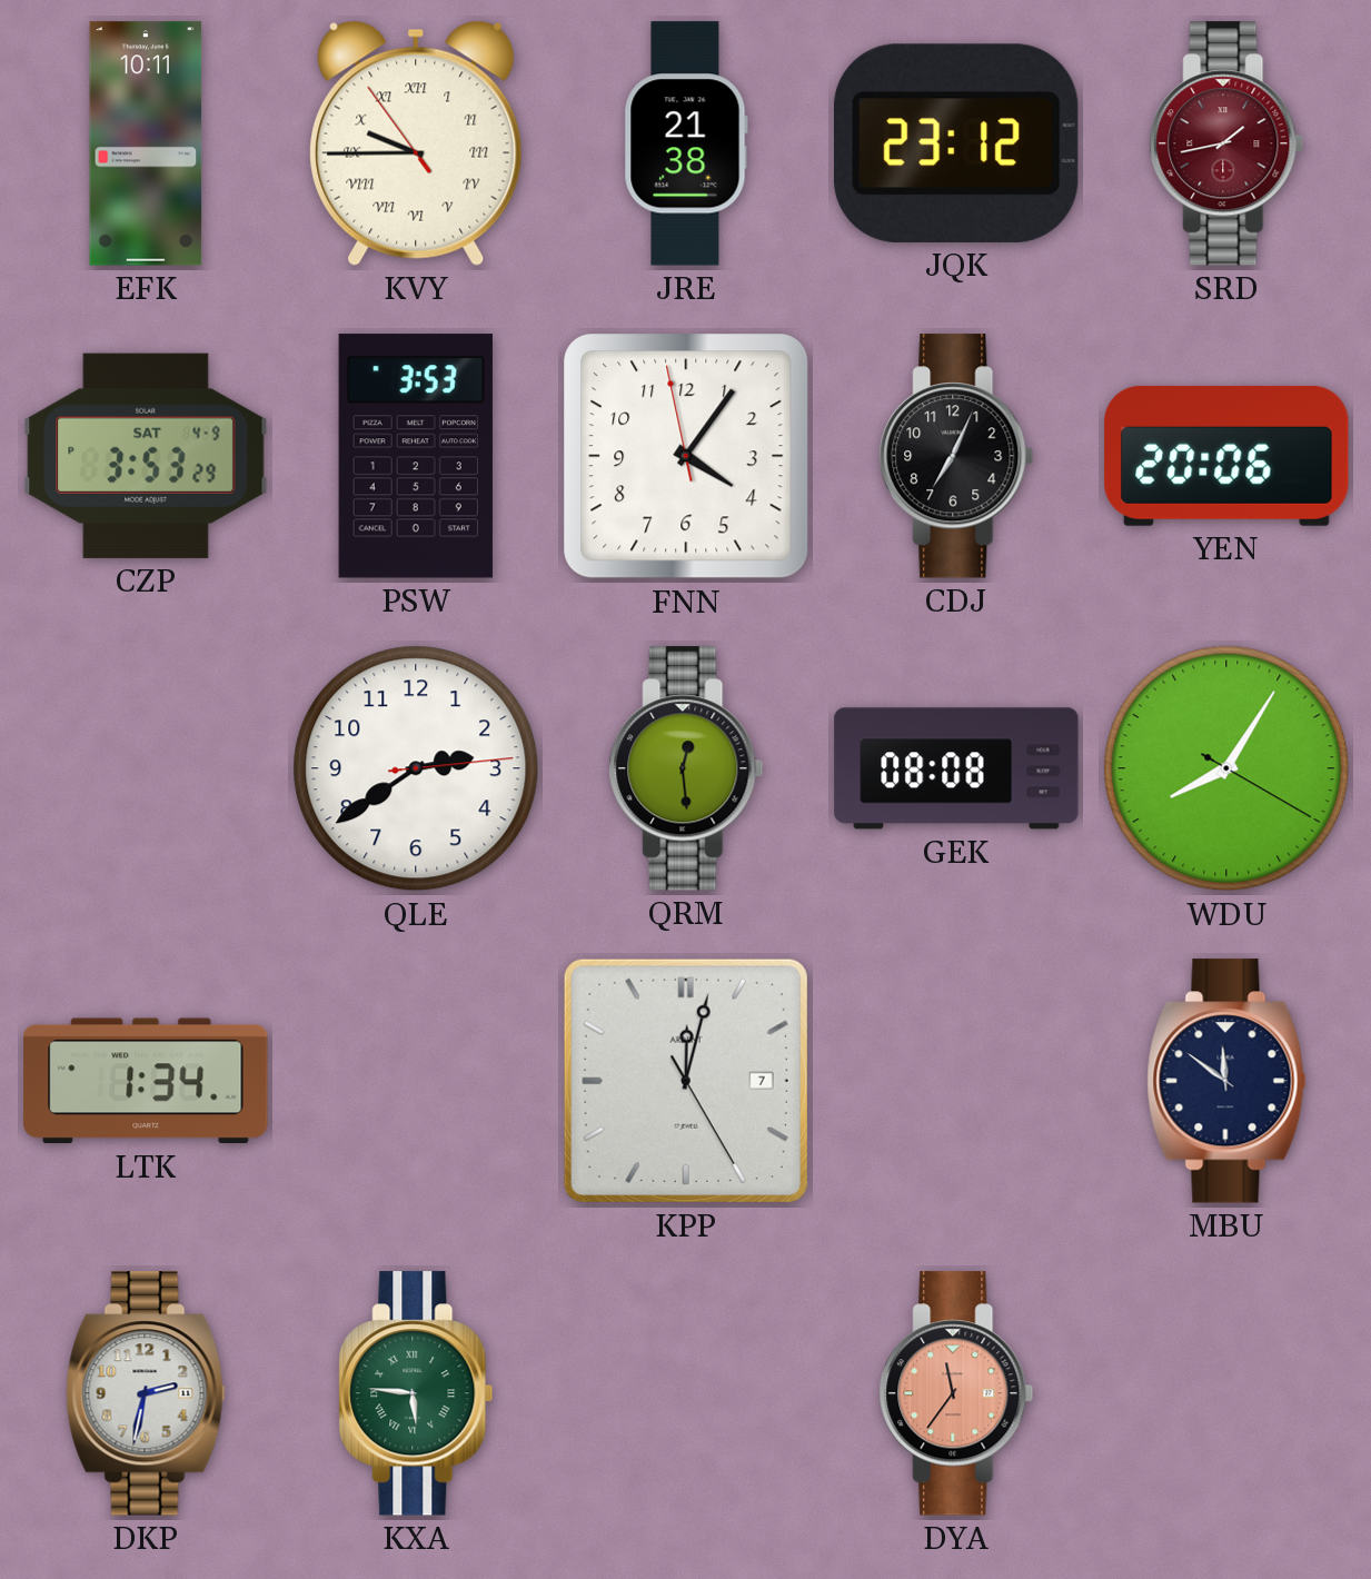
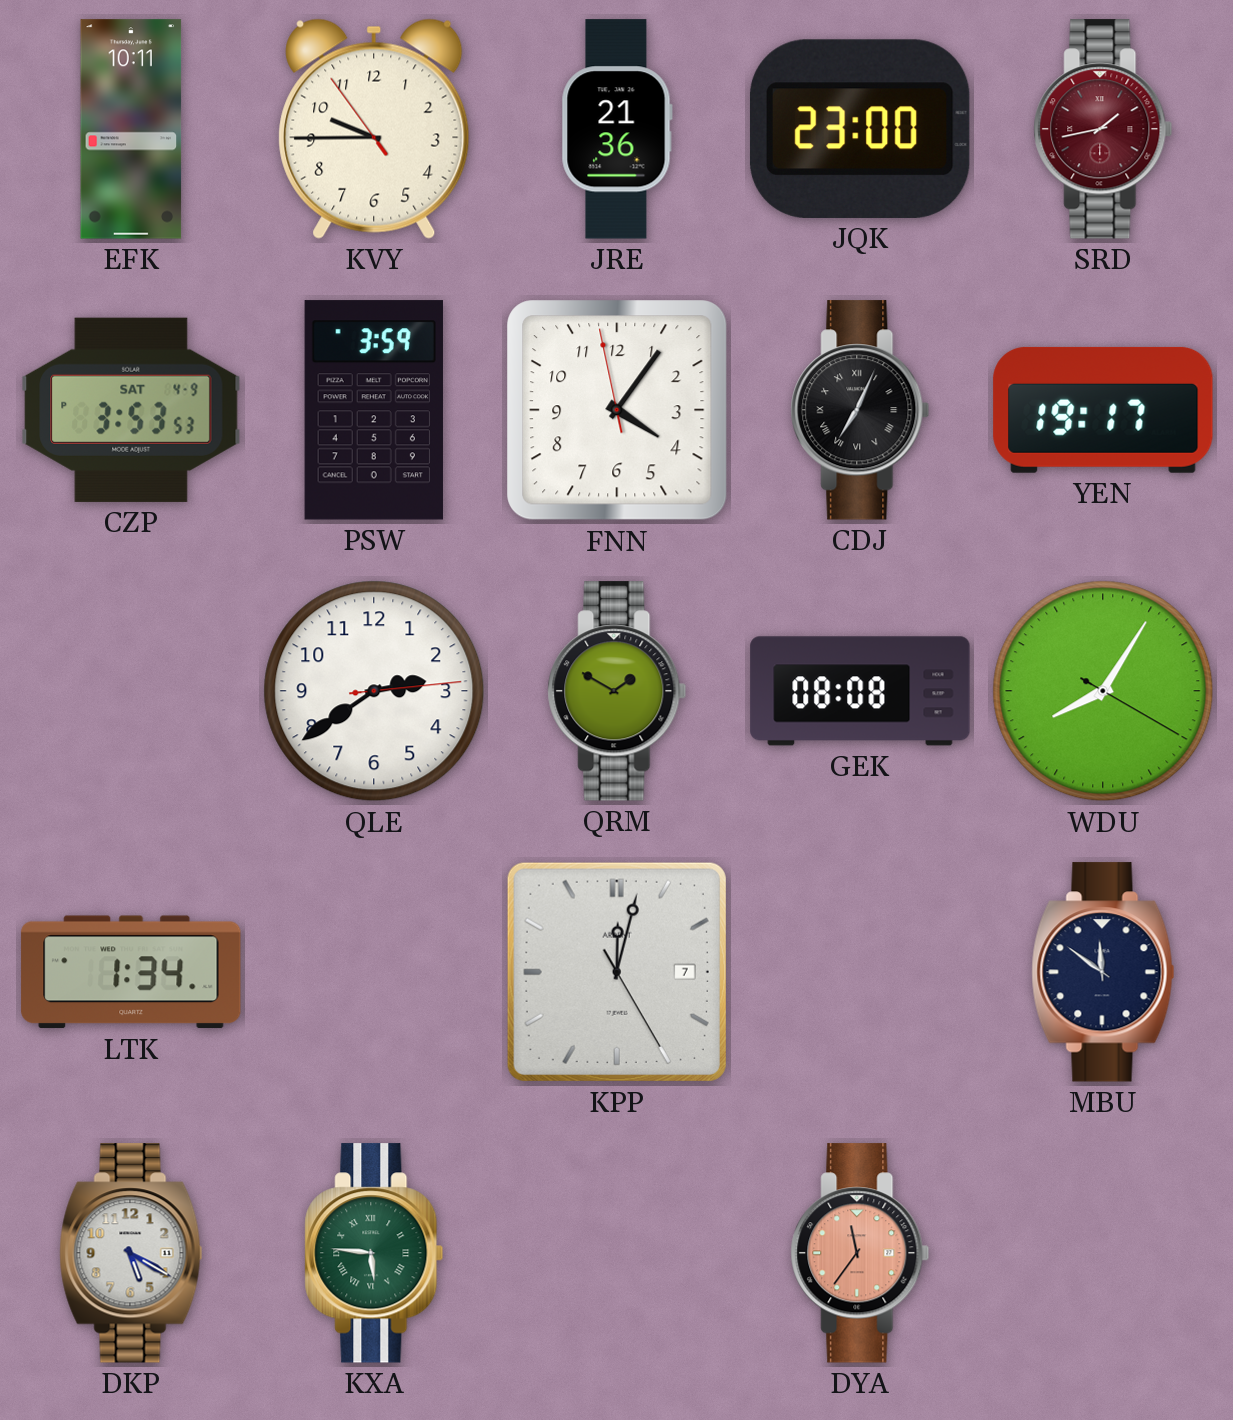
KVY numerals: Roman -> Arabic (374, 129)
JRE: 21:38 -> 21:36 (617, 129)
JQK: 23:12 -> 23:00 (860, 129)
CZP: 3:53:29 PM -> 3:53:53 PM (131, 410)
PSW: 3:53 -> 3:59 (374, 410)
CDJ numerals: Arabic -> Roman (860, 410)
YEN: 20:06 -> 19:17 (1103, 410)
QRM: 12:29 -> 1:50 (617, 691)
DKP: 2:32 -> 5:20 (131, 1253)
